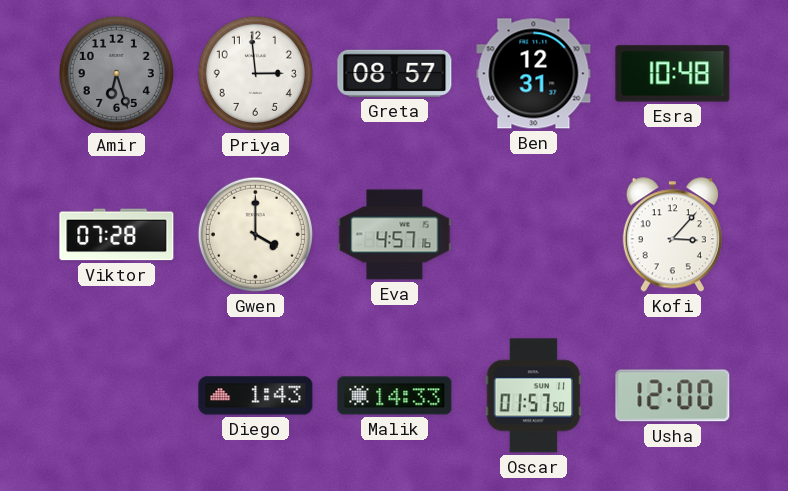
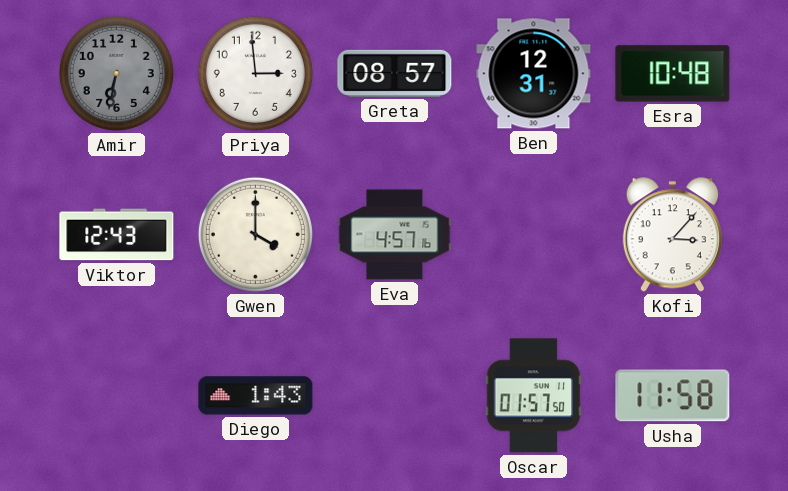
Amir: 6:27 -> 6:32 (116, 73)
Viktor: 07:28 -> 12:43 (117, 235)
Malik: 14:33 -> none (395, 396)
Usha: 12:00 -> 11:58 (673, 396)
